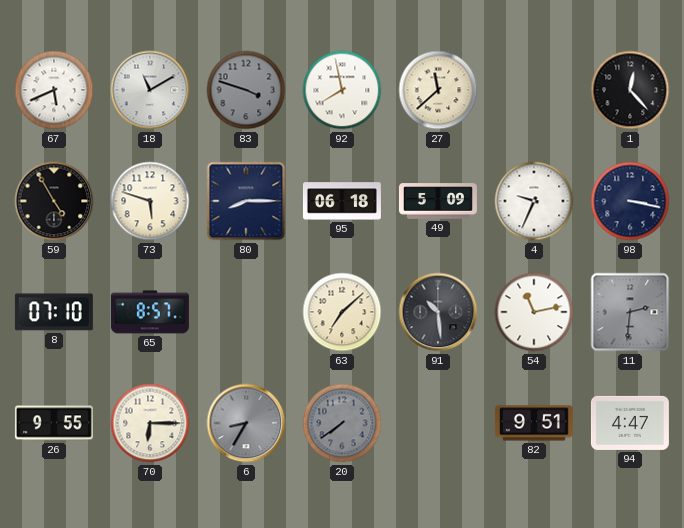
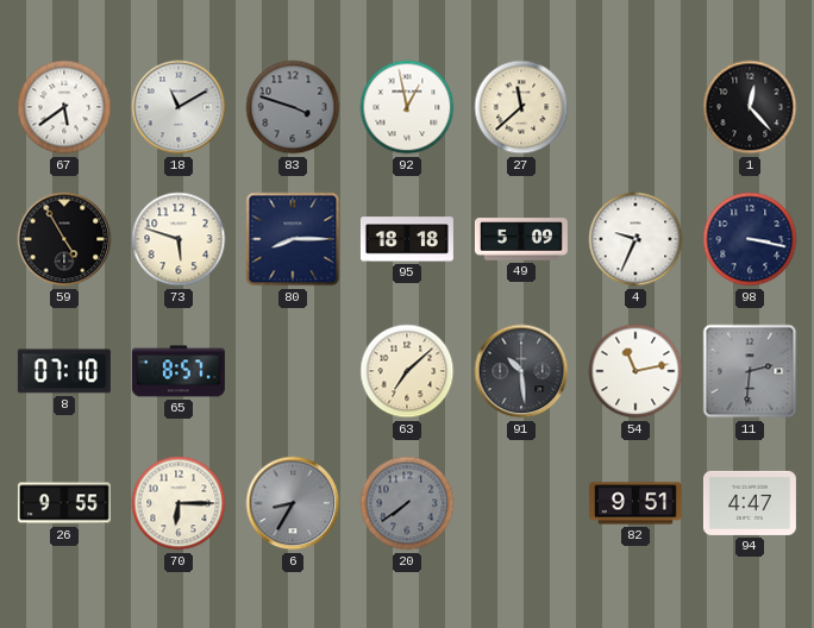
67: 5:41 -> 5:39 (64, 107)
92: 7:58 -> 12:58 (407, 107)
95: 06:18 -> 18:18 (407, 239)
